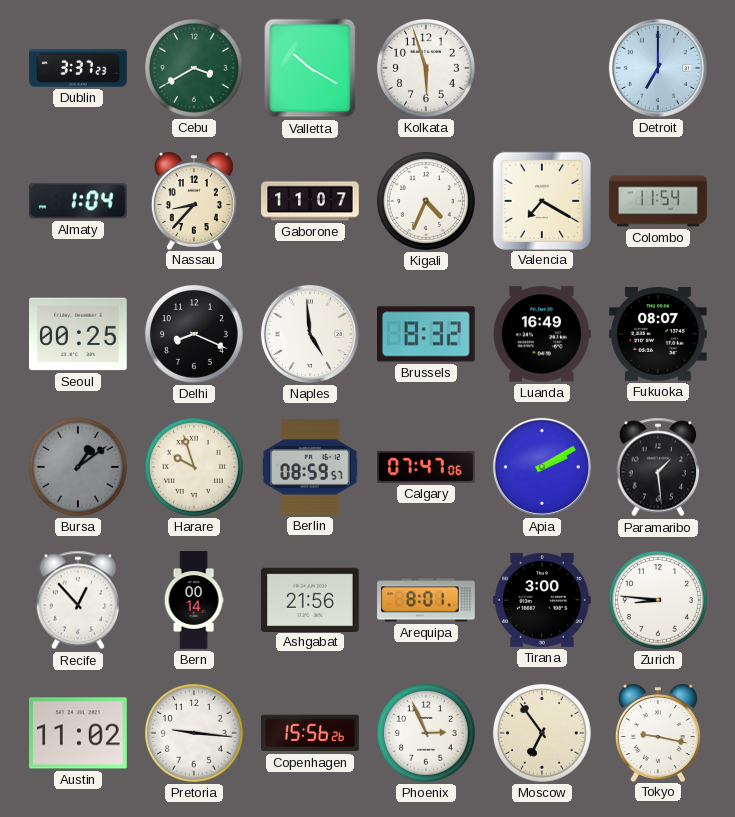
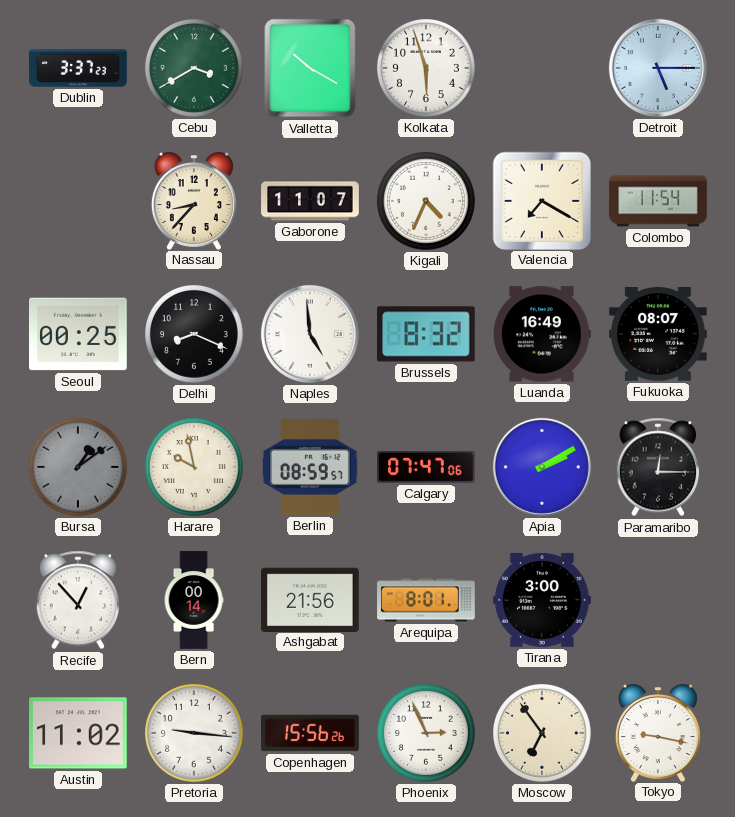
Detroit: 7:00 -> 5:15 (658, 68)
Almaty: 1:04 -> none (79, 201)
Harare: 9:57 -> 9:58 (194, 467)
Paramaribo: 1:29 -> 12:15 (658, 467)
Zurich: 8:46 -> none (658, 600)
